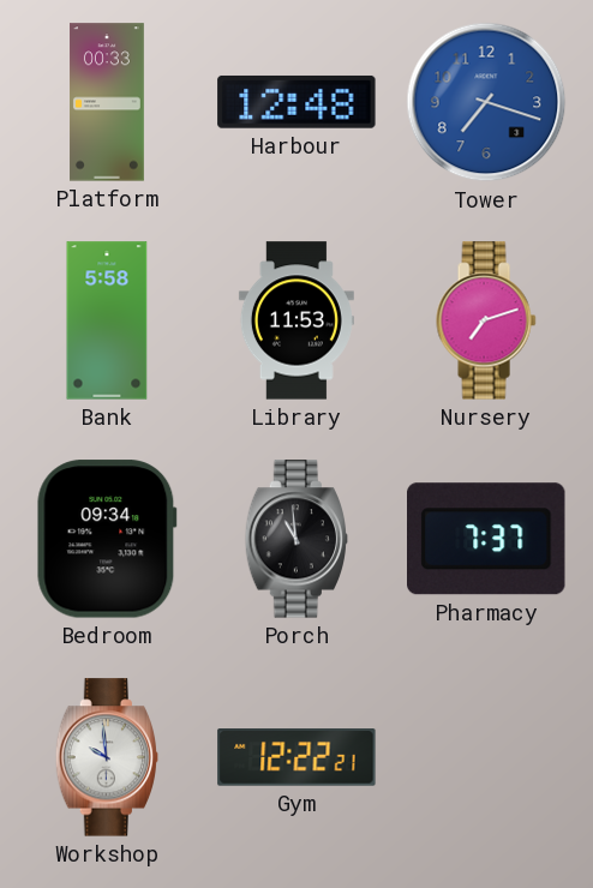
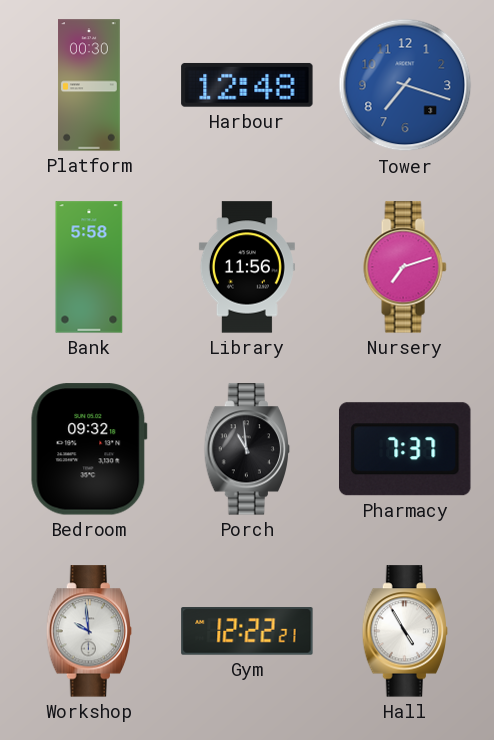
Platform: 00:33 -> 00:30 (90, 85)
Library: 11:53 -> 11:56 (247, 267)
Bedroom: 09:34 -> 09:32 (89, 449)
Hall: none -> 4:55 (405, 631)
